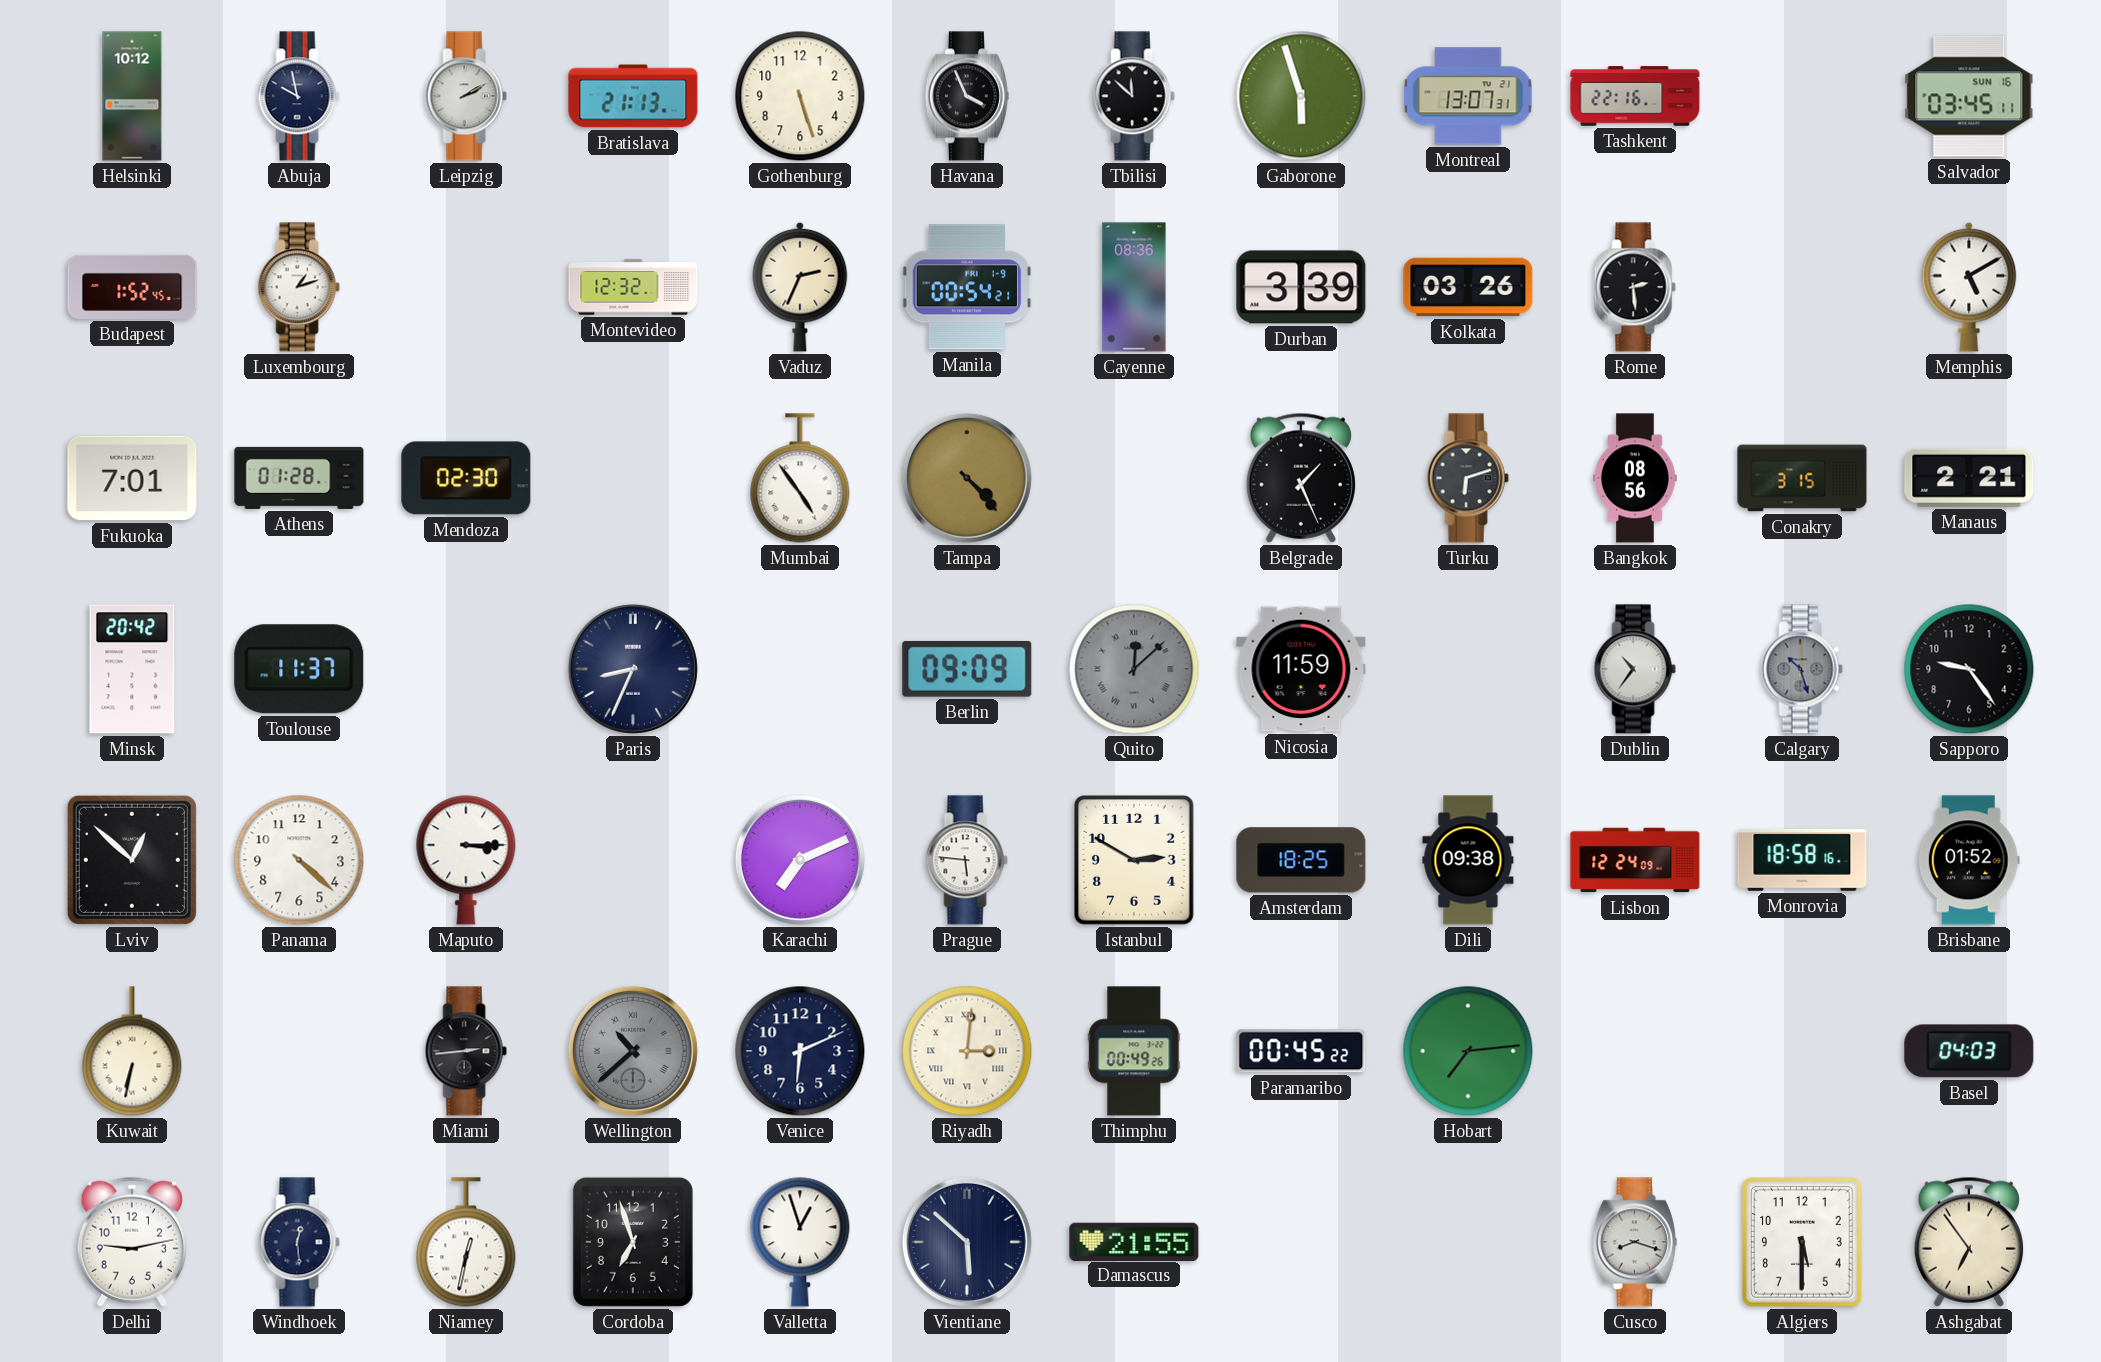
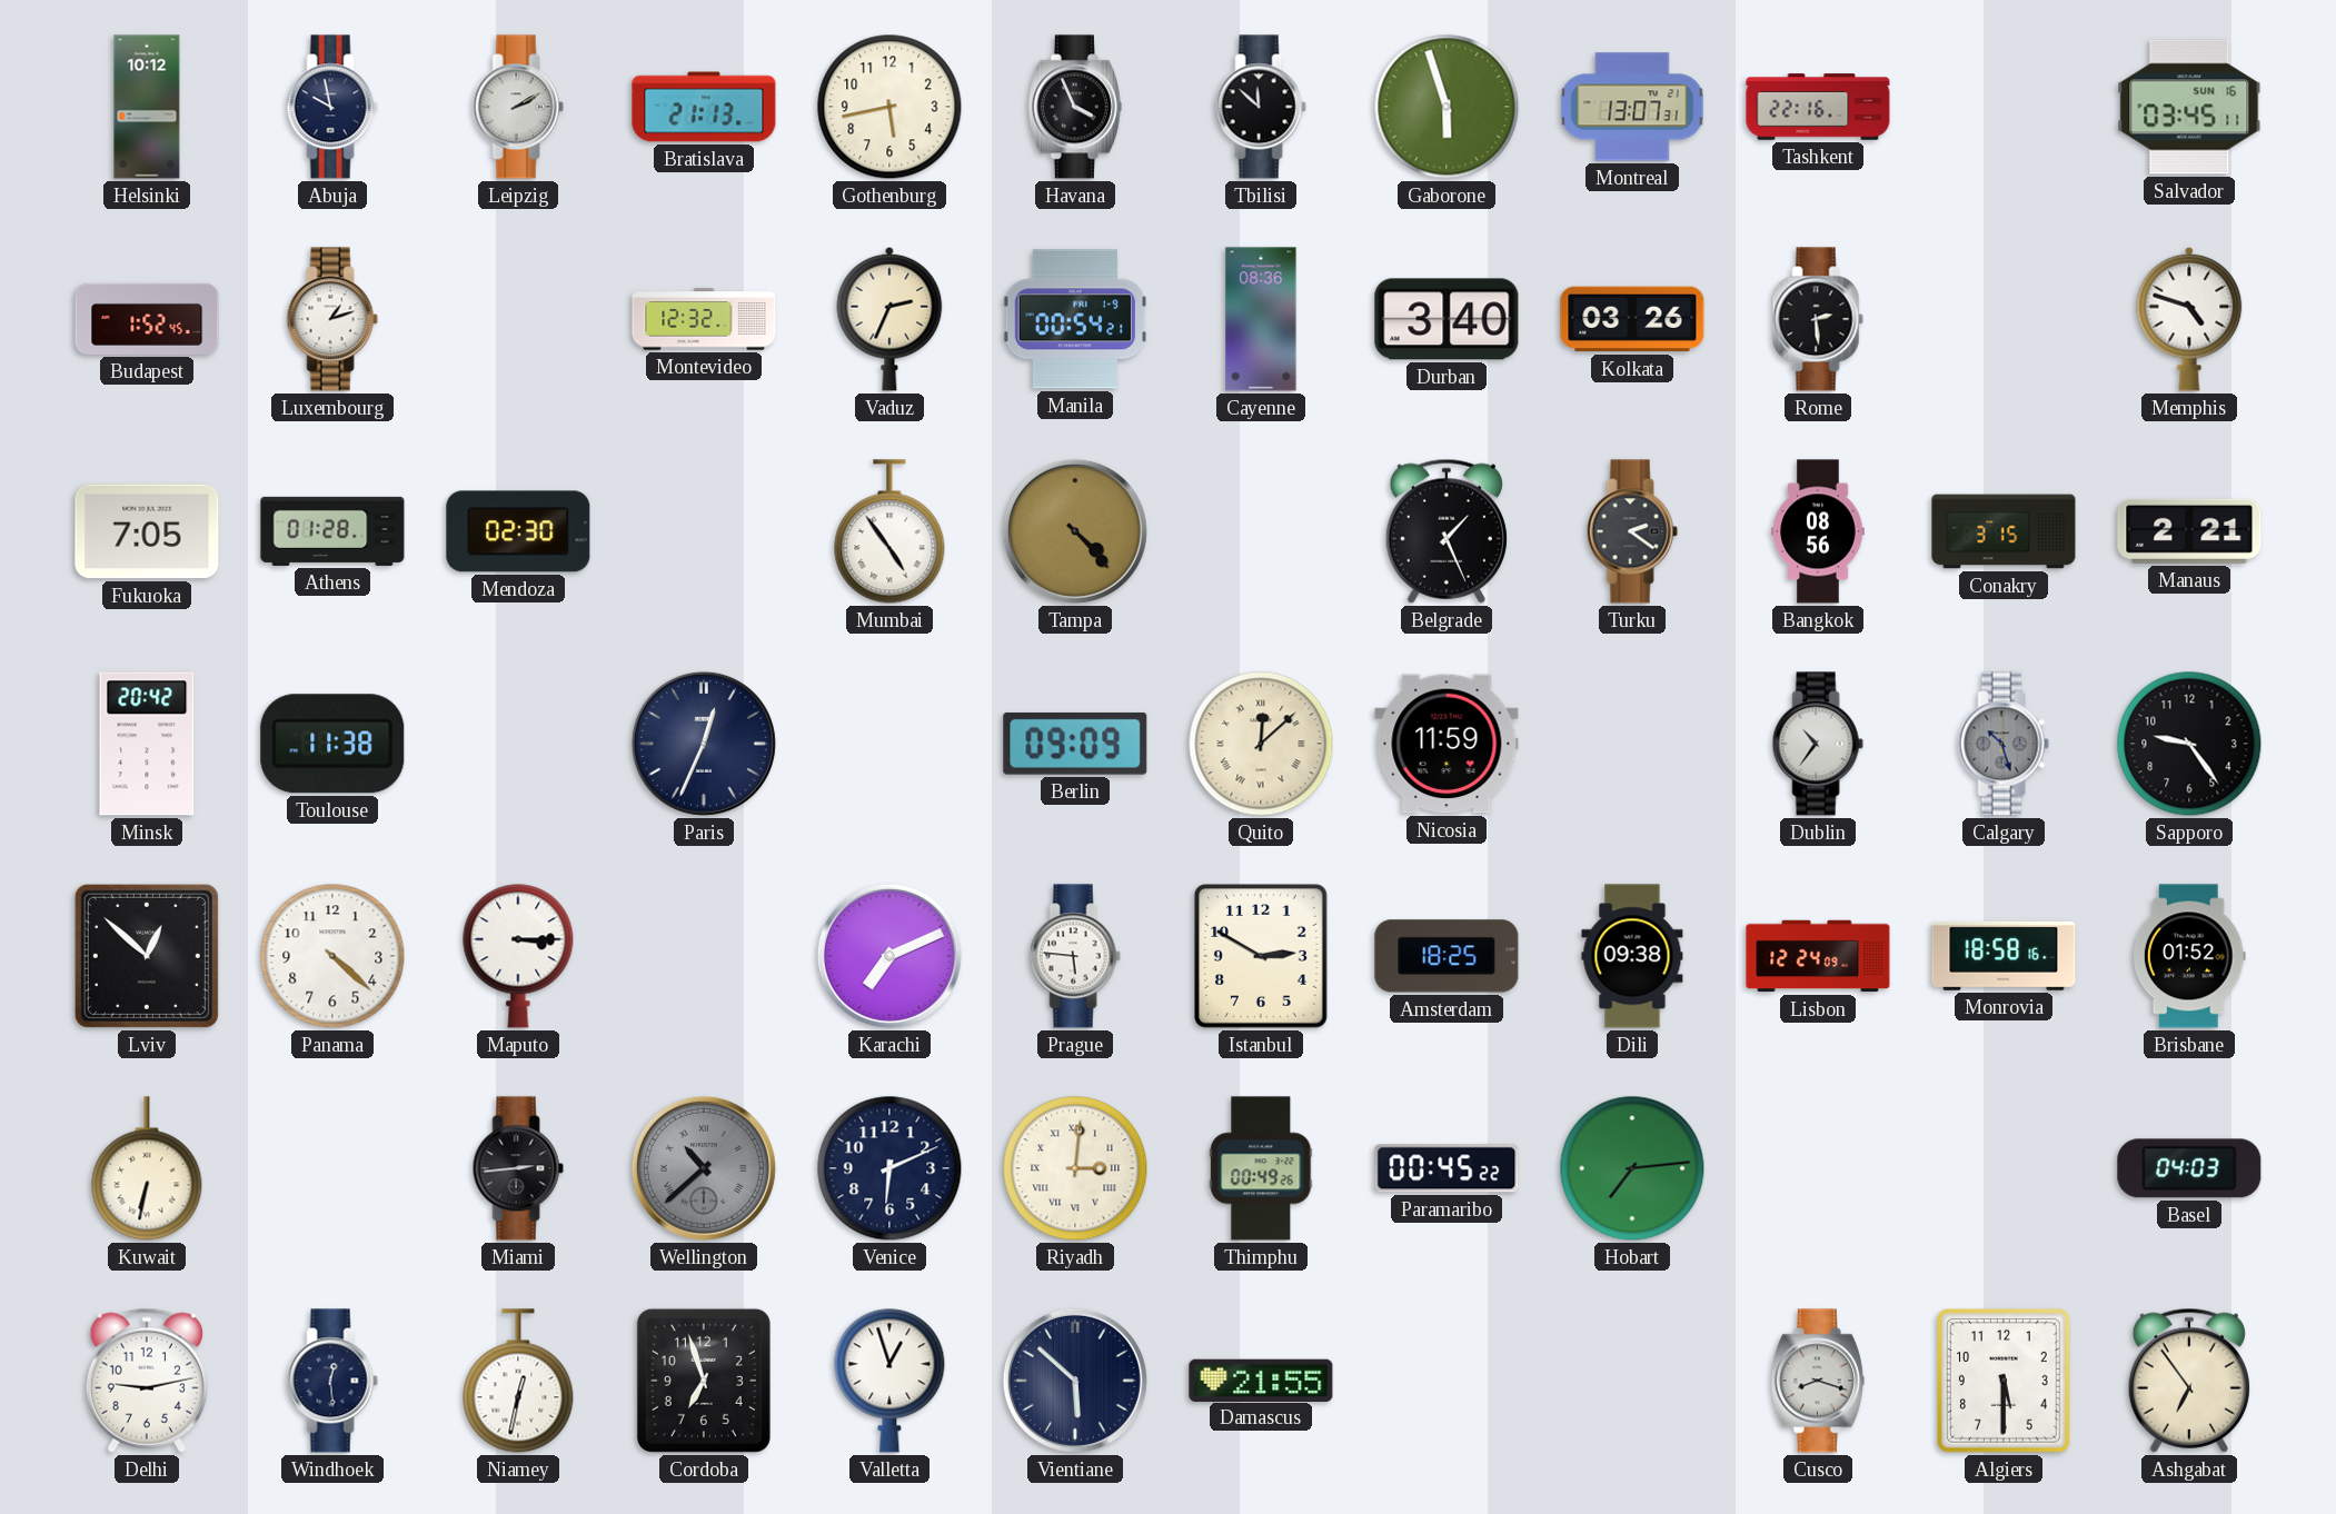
Gothenburg: 5:27 -> 5:43 (889, 107)
Durban: 3:39 -> 3:40 (1447, 319)
Memphis: 5:10 -> 4:48 (2189, 319)
Fukuoka: 7:01 -> 7:05 (147, 531)
Turku: 6:12 -> 2:21 (1632, 531)
Toulouse: 11:37 -> 11:38 (332, 744)
Paris: 8:34 -> 12:34 (704, 744)
Quito dial: grey -> cream (1261, 744)
